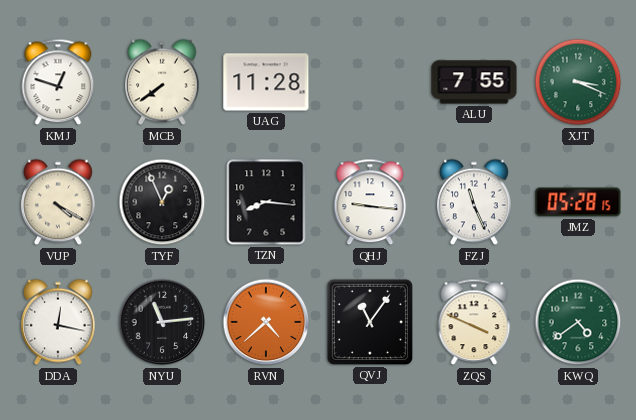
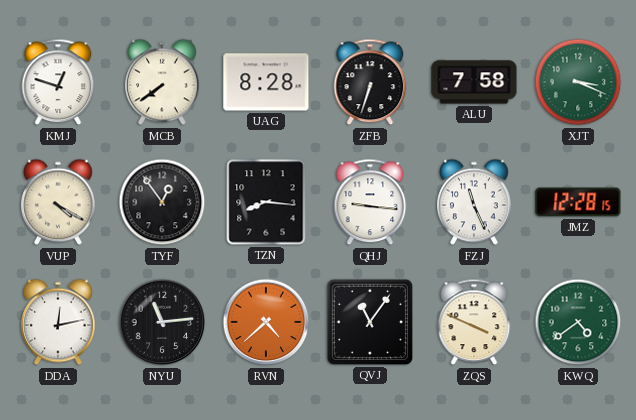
UAG: 11:28 -> 8:28 (266, 82)
ZFB: none -> 6:33 (370, 82)
ALU: 7:55 -> 7:58 (474, 82)
TYF: 12:56 -> 12:54 (162, 202)
JMZ: 05:28 -> 12:28 (578, 202)
DDA: 12:17 -> 12:13 (58, 322)
